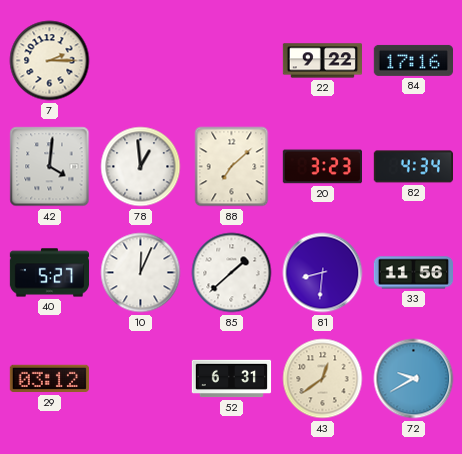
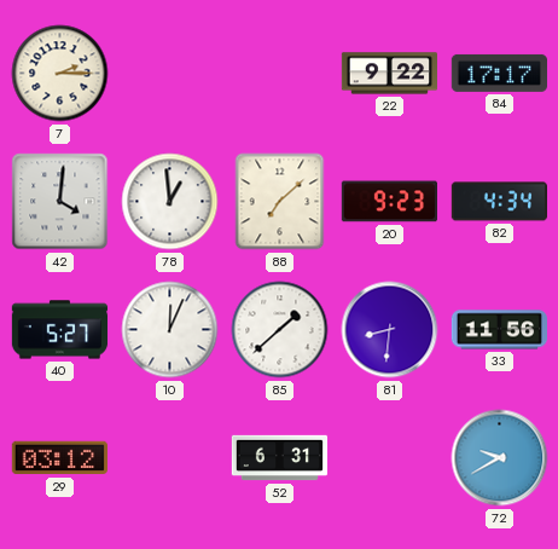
84: 17:16 -> 17:17 (499, 73)
20: 3:23 -> 9:23 (389, 202)
43: 12:39 -> none (323, 379)
